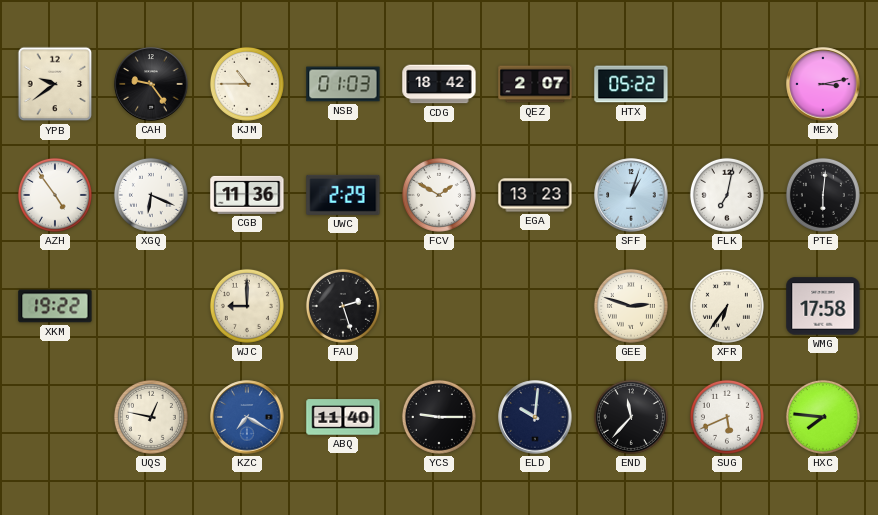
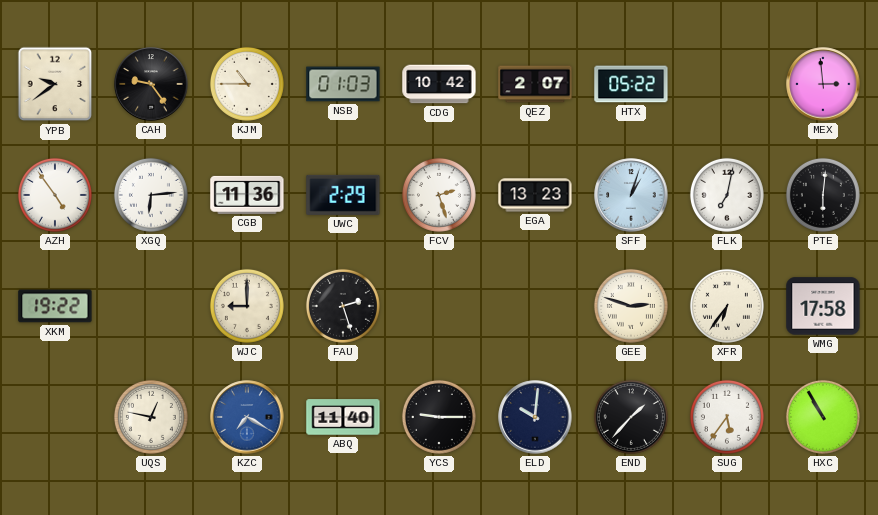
CDG: 18:42 -> 10:42 (439, 84)
MEX: 3:13 -> 2:59 (823, 84)
XGQ: 6:19 -> 6:14 (151, 195)
FCV: 1:50 -> 2:27 (439, 195)
END: 11:37 -> 1:37 (631, 417)
SUG: 5:41 -> 5:36 (727, 417)
HXC: 7:46 -> 10:55 (823, 417)
